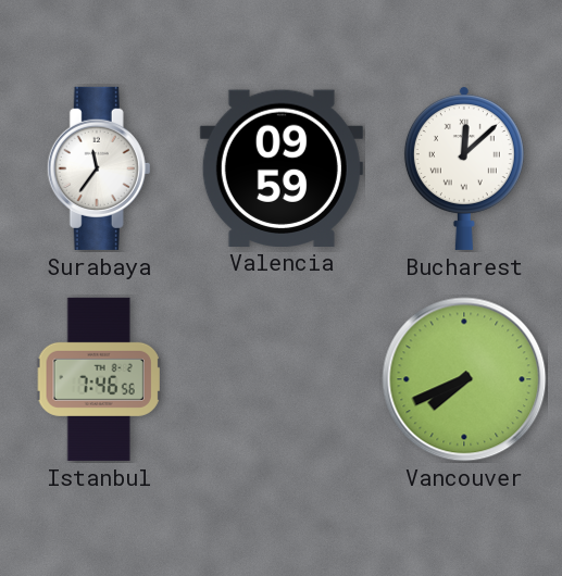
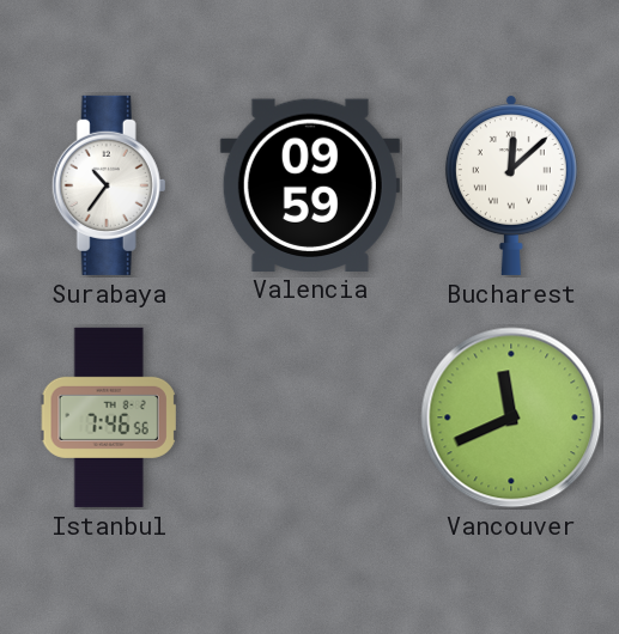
Surabaya: 11:36 -> 10:36 (109, 185)
Vancouver: 7:41 -> 11:41 (511, 417)
